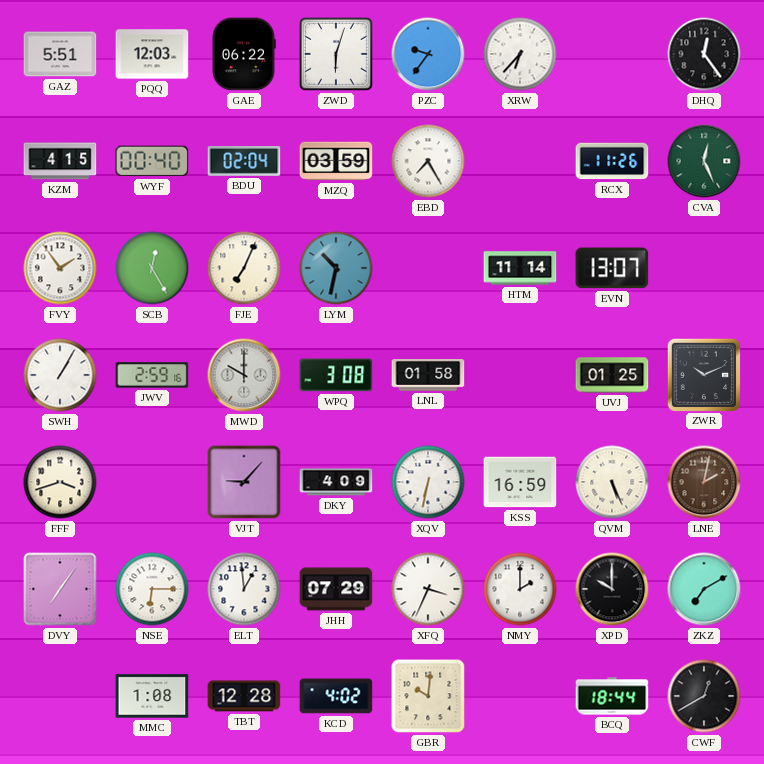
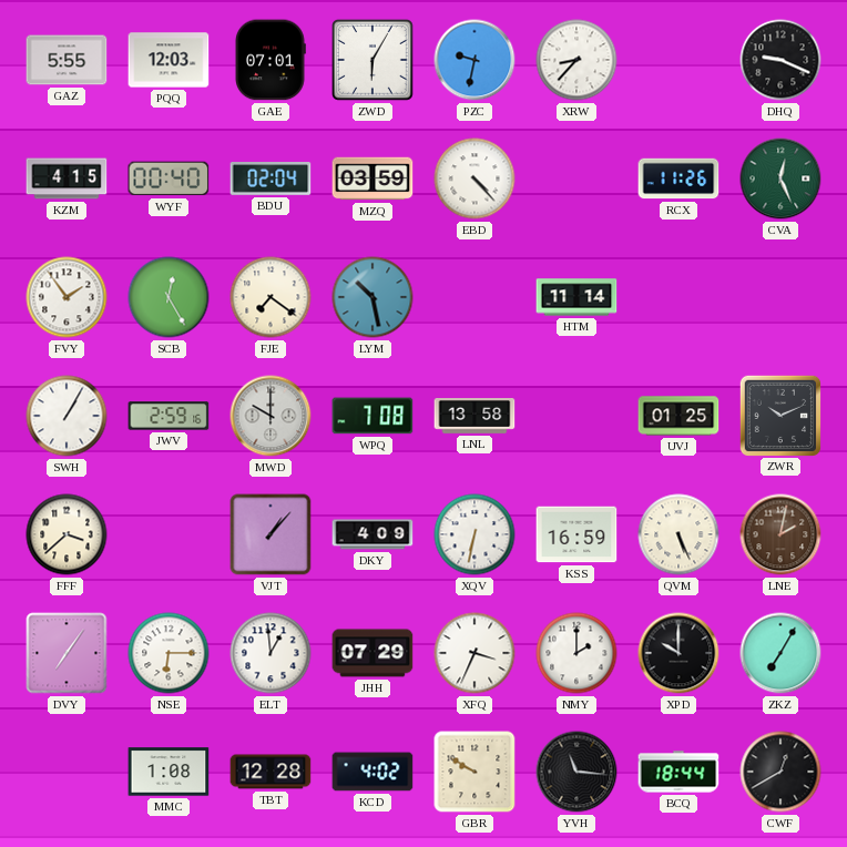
GAZ: 5:51 -> 5:55 (67, 60)
GAE: 06:22 -> 07:01 (271, 60)
ZWD: 6:03 -> 6:05 (374, 61)
PZC: 9:36 -> 9:32 (474, 60)
XRW: 6:37 -> 8:37 (576, 60)
DHQ: 12:24 -> 9:19 (780, 60)
EBD: 7:25 -> 4:23 (474, 178)
FJE: 7:04 -> 7:21 (271, 297)
LYM: 10:32 -> 10:28 (373, 297)
EVN: 13:07 -> none (612, 268)
WPQ: 3:08 -> 7:08 (373, 416)
LNL: 01:58 -> 13:58 (474, 417)
FFF: 3:42 -> 3:38 (67, 534)
VJT: 9:07 -> 1:07 (271, 534)
ZKZ: 7:10 -> 7:05 (780, 653)
GBR: 10:01 -> 9:50 (474, 772)
YVH: none -> 11:16 (576, 772)
